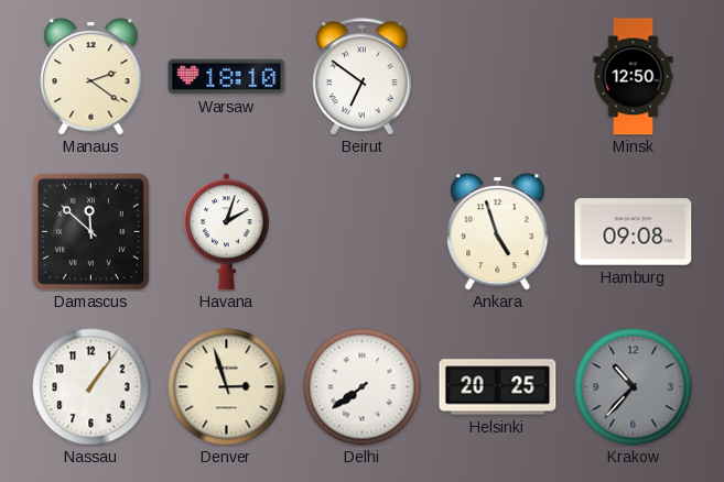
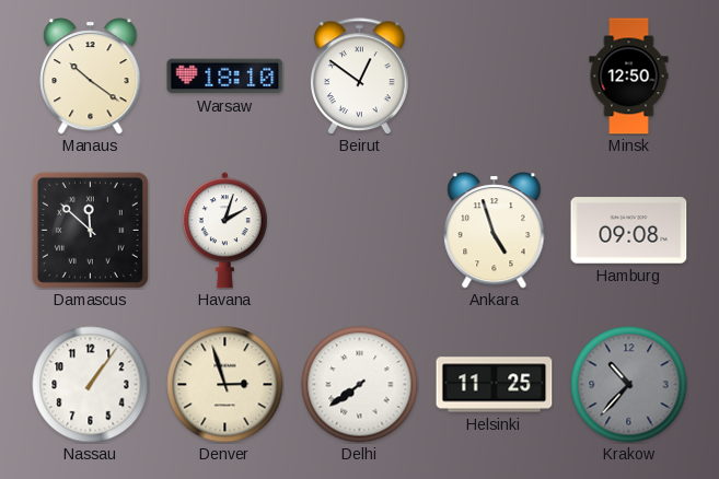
Manaus: 2:21 -> 10:21 (91, 77)
Beirut: 6:51 -> 12:51 (360, 77)
Helsinki: 20:25 -> 11:25 (495, 385)
